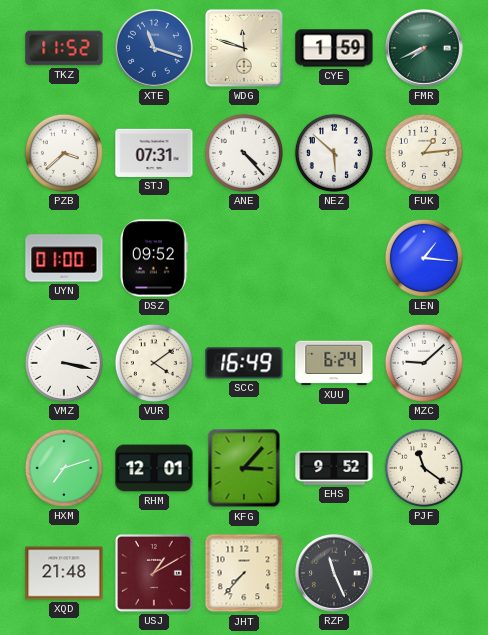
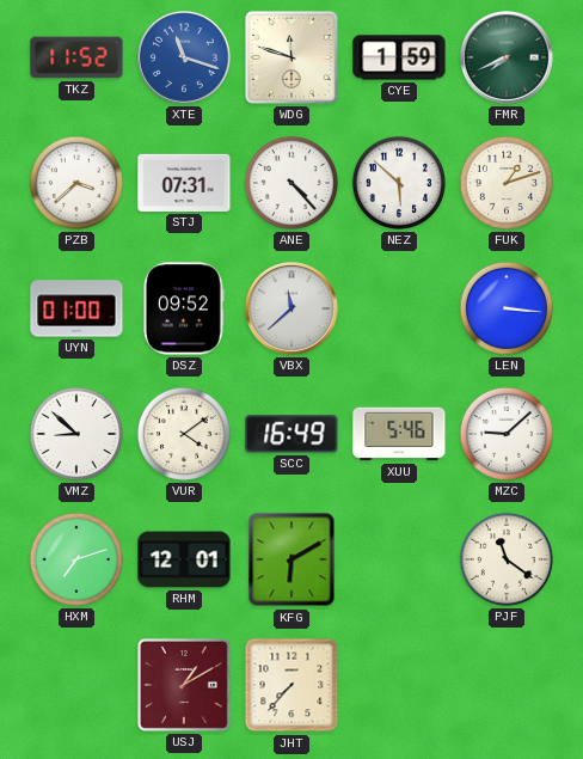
FUK: 1:14 -> 1:12 (507, 183)
VBX: none -> 11:38 (293, 310)
LEN: 1:16 -> 3:16 (507, 308)
VMZ: 3:17 -> 8:52 (76, 434)
XUU: 6:24 -> 5:46 (399, 434)
KFG: 3:07 -> 6:10 (291, 559)
EHS: 9:52 -> none (334, 468)
XQD: 21:48 -> none (64, 573)
RZP: 11:26 -> none (335, 574)
